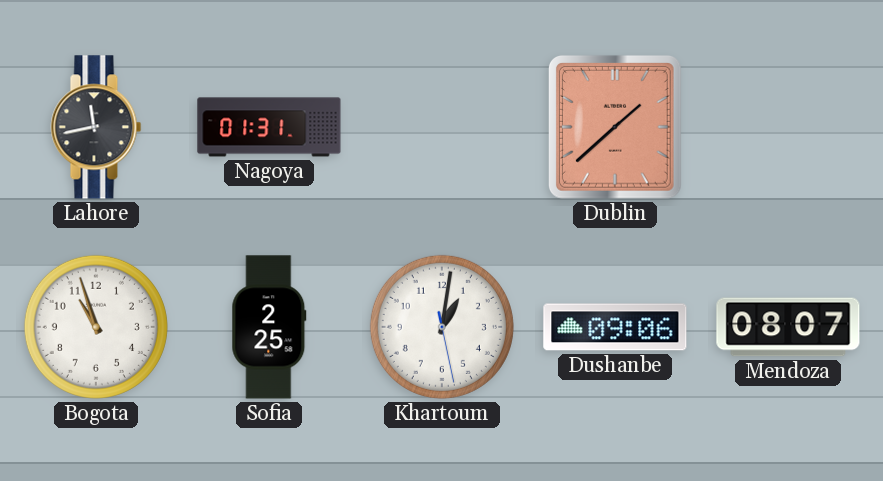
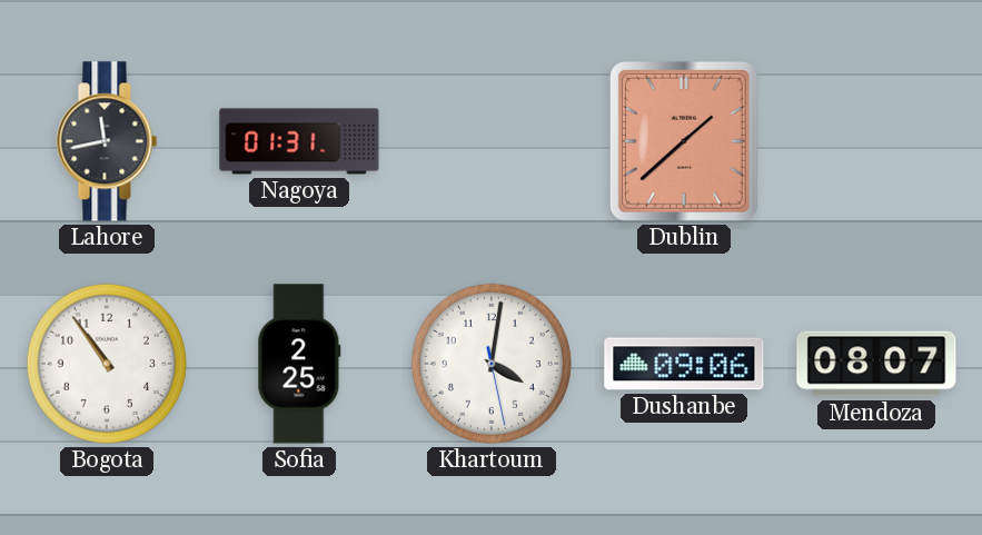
Bogota: 10:57 -> 10:54 (107, 364)
Khartoum: 1:01 -> 4:01 (492, 364)
